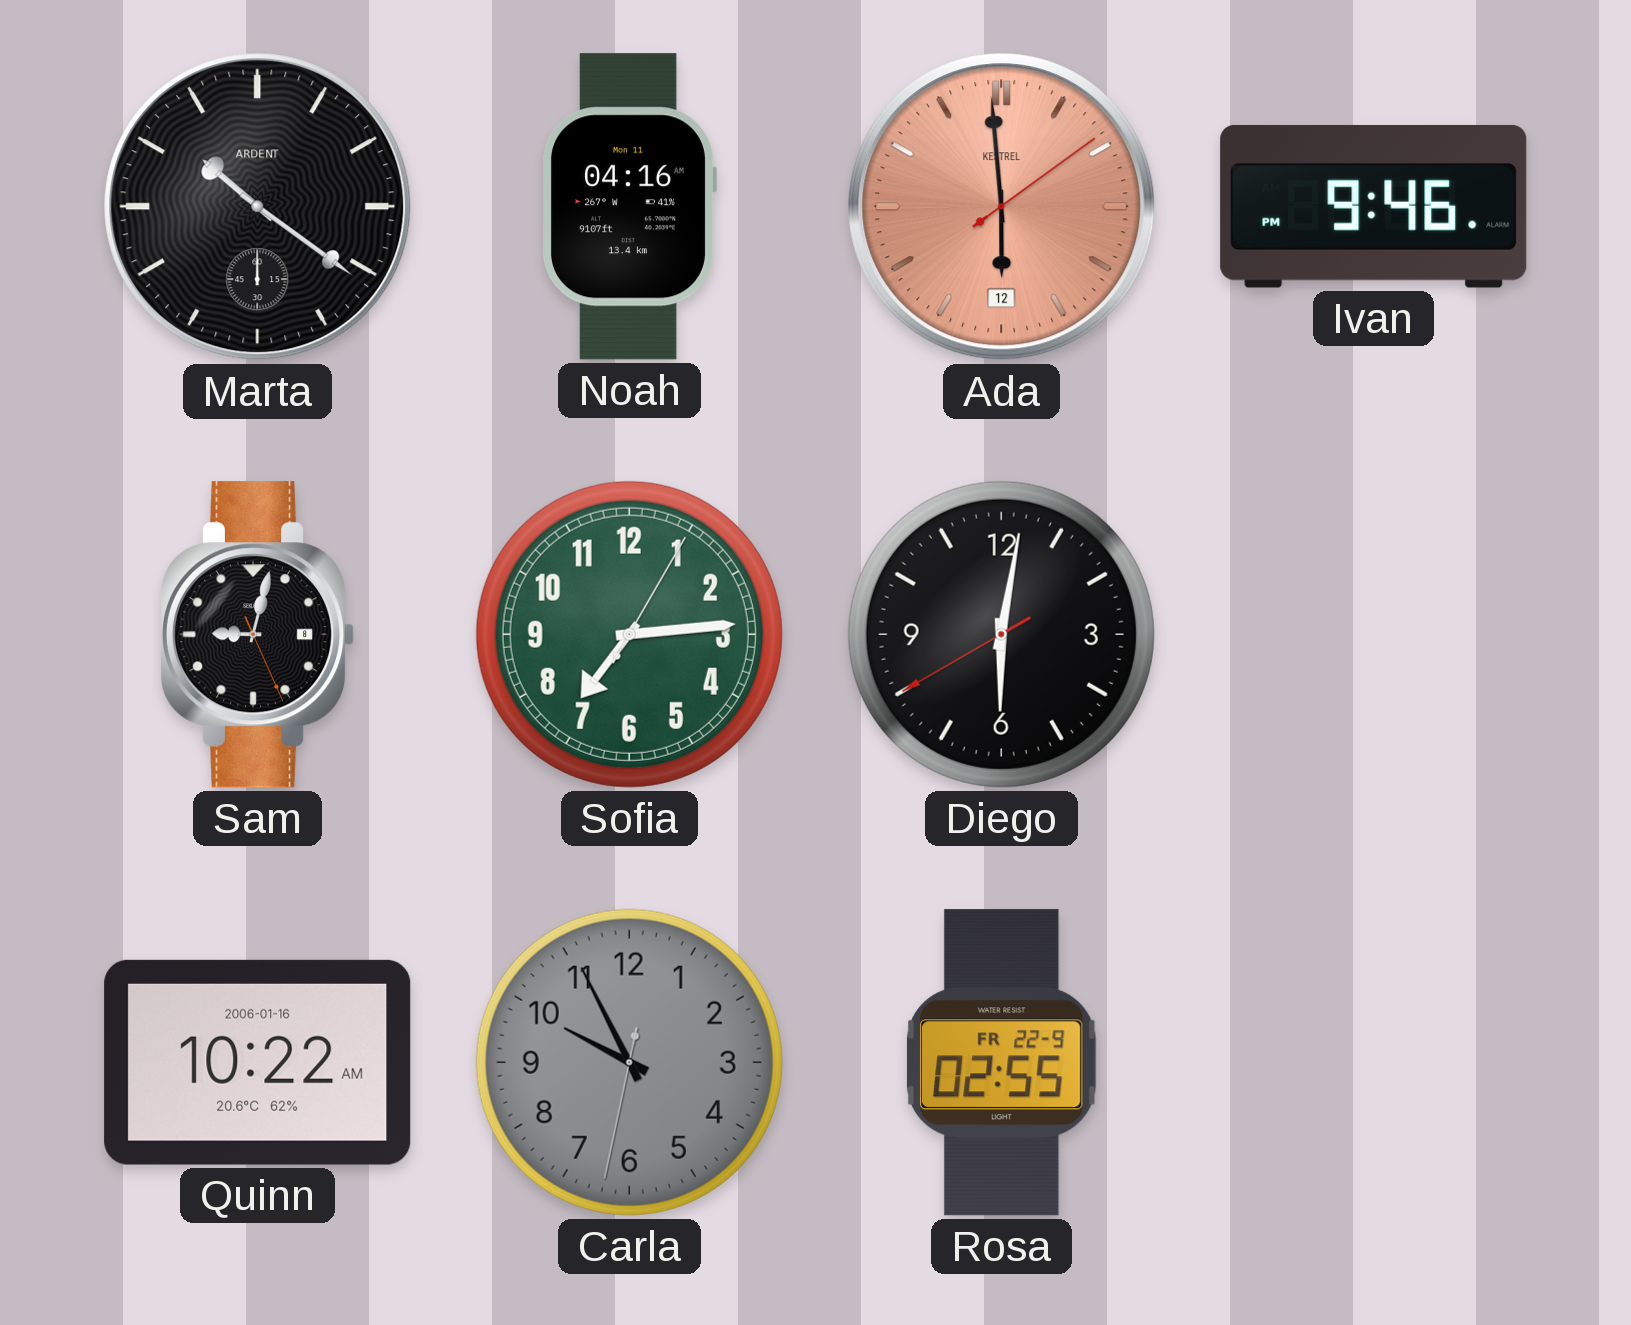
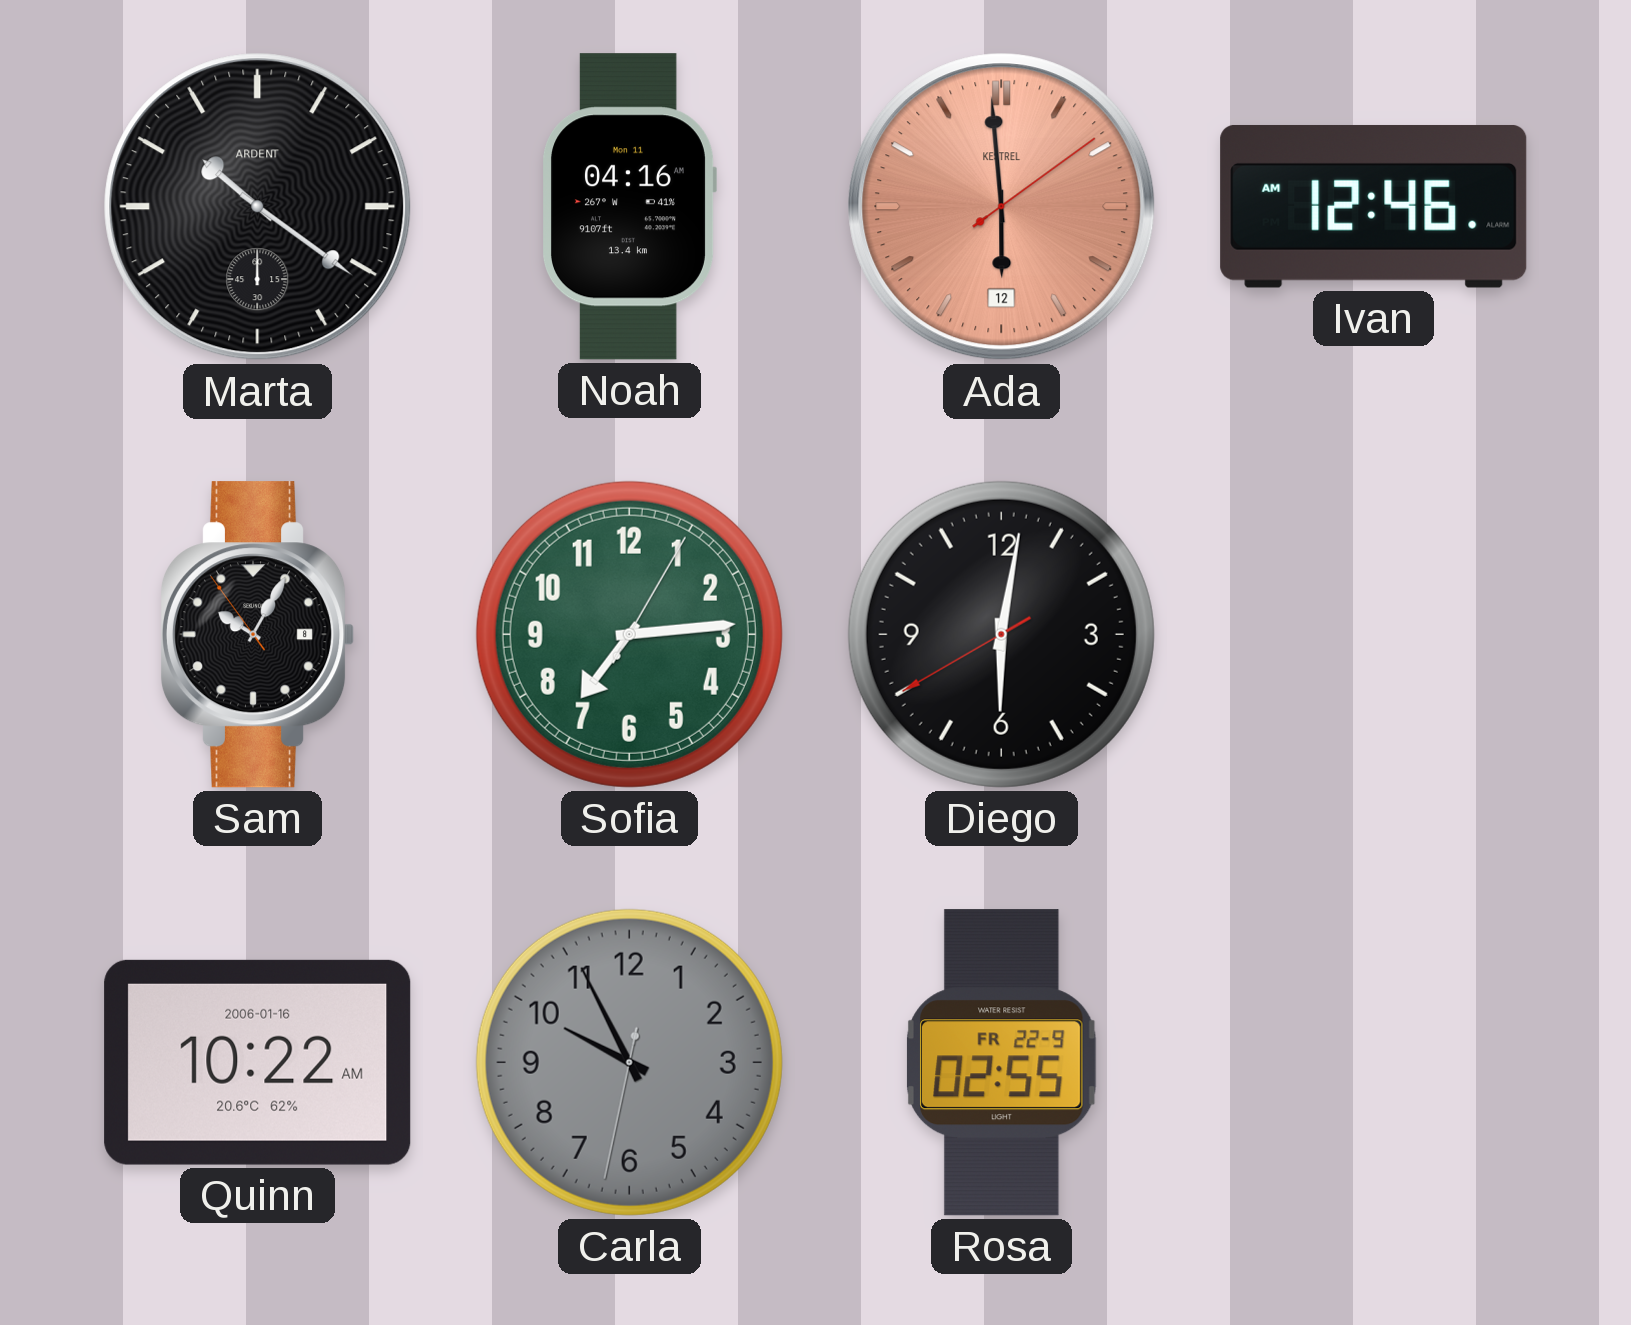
Ivan: 9:46 -> 12:46 (1374, 206)
Sam: 9:02 -> 10:04 (257, 635)
